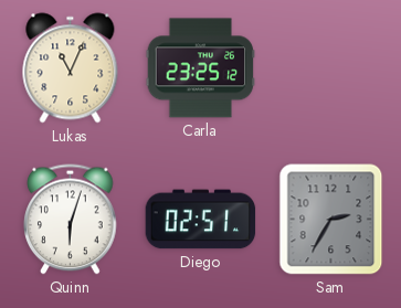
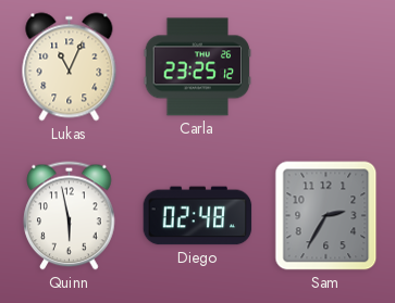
Quinn: 6:03 -> 5:58 (70, 216)
Diego: 02:51 -> 02:48 (198, 216)
